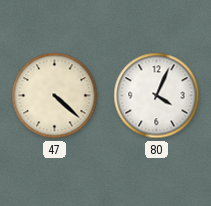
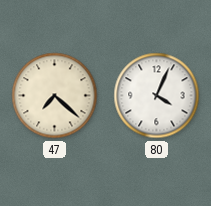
47: 4:22 -> 7:22 (55, 96)
